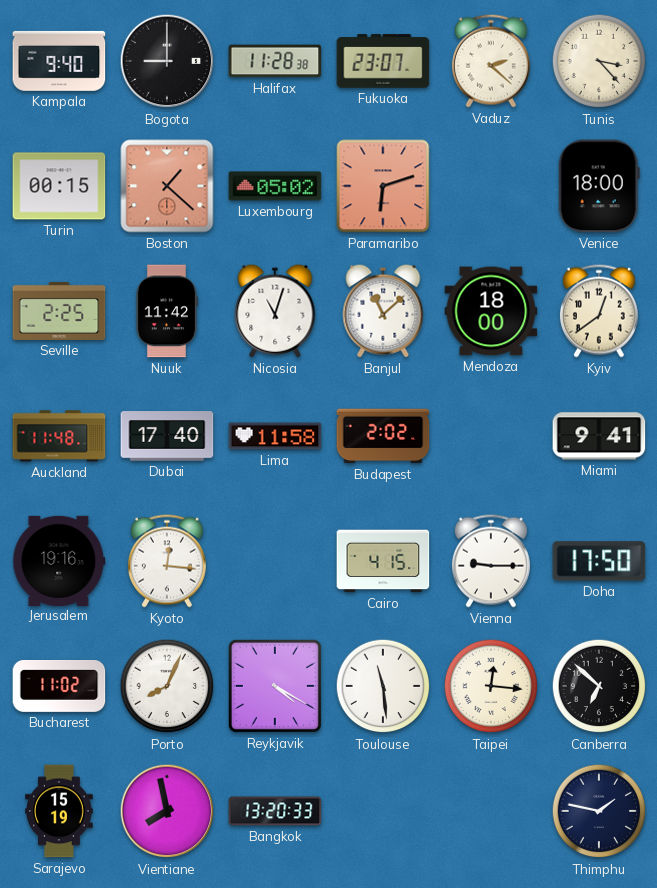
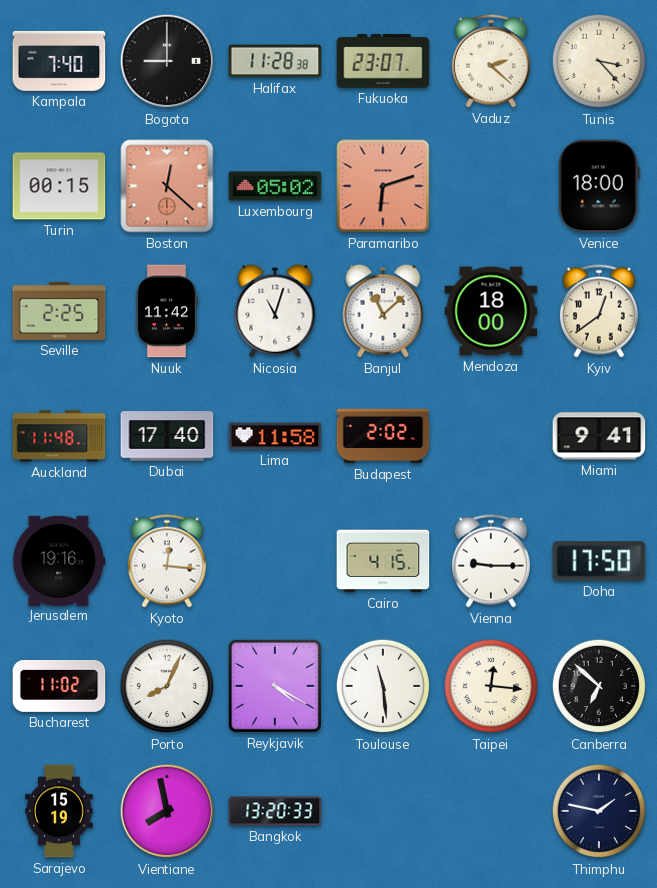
Kampala: 9:40 -> 7:40 (59, 61)
Boston: 1:22 -> 12:22 (167, 186)
